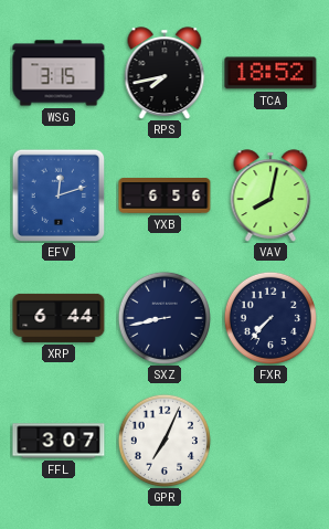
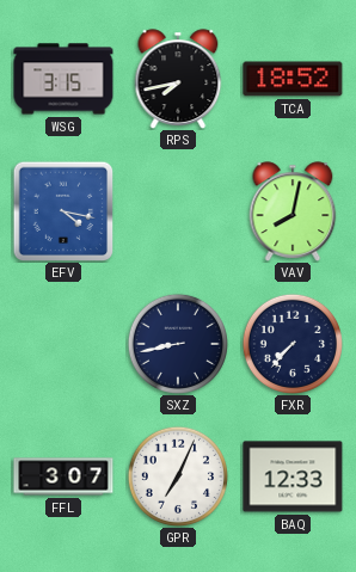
EFV: 12:12 -> 4:17 (63, 211)
YXB: 6:56 -> none (164, 197)
XRP: 6:44 -> none (59, 318)
BAQ: none -> 12:33 (293, 476)
